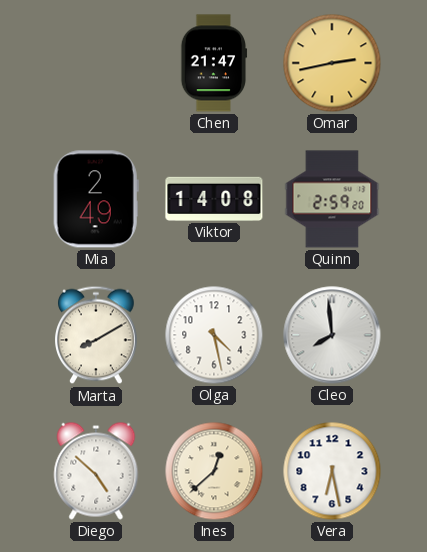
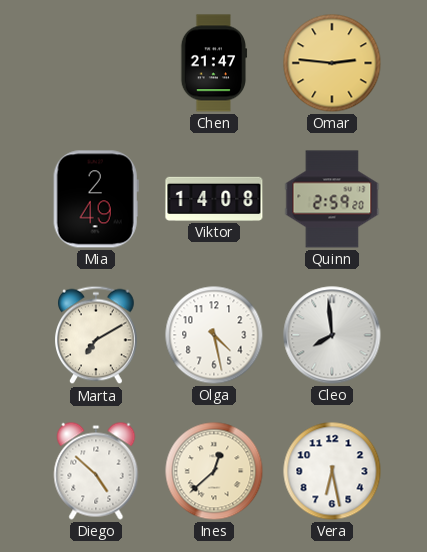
Omar: 2:43 -> 2:46 (332, 63)
Marta: 8:10 -> 7:10 (97, 335)
